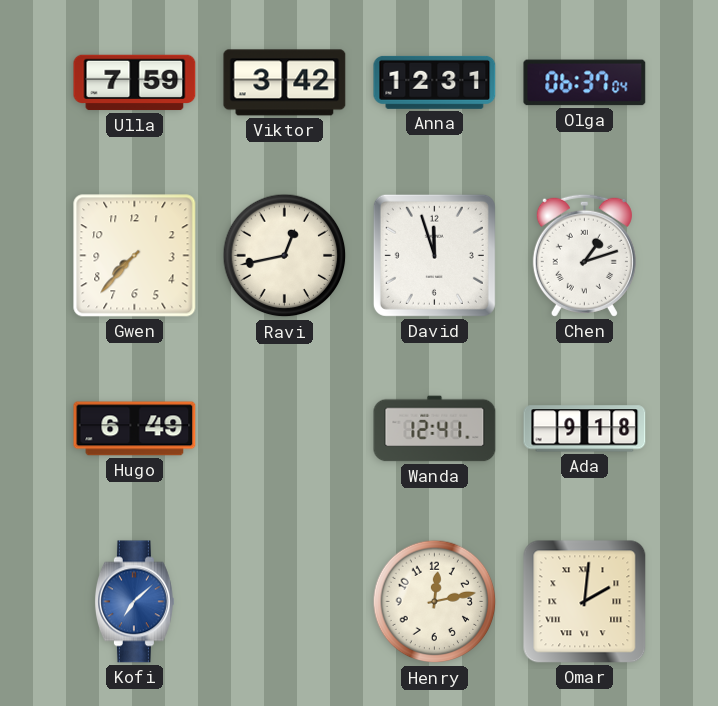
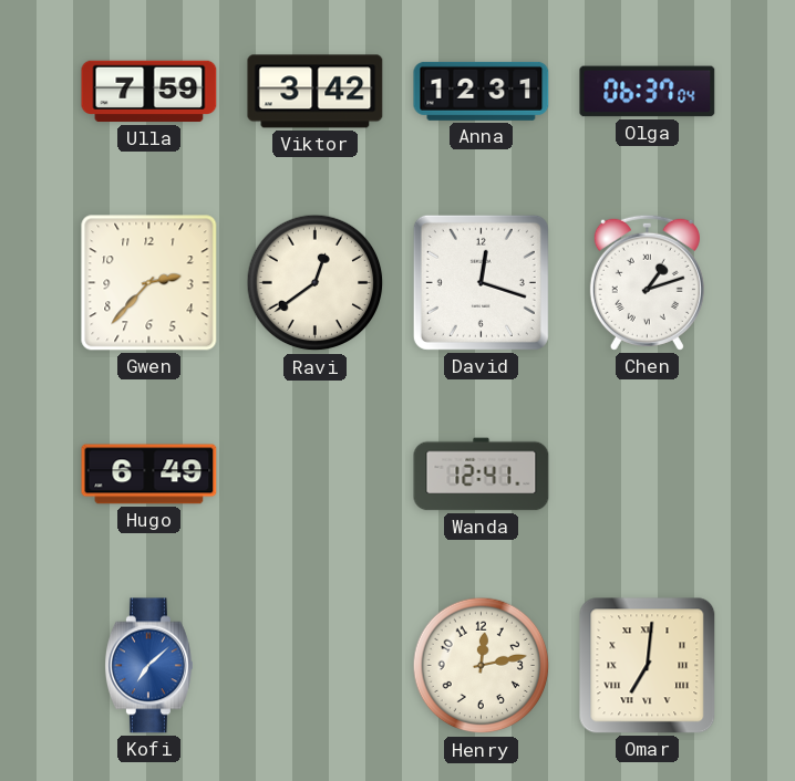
Gwen: 7:37 -> 2:37 (149, 283)
Ravi: 12:43 -> 12:39 (316, 283)
David: 11:57 -> 12:18 (481, 282)
Ada: 9:18 -> none (585, 429)
Omar: 2:01 -> 7:01 (648, 666)
